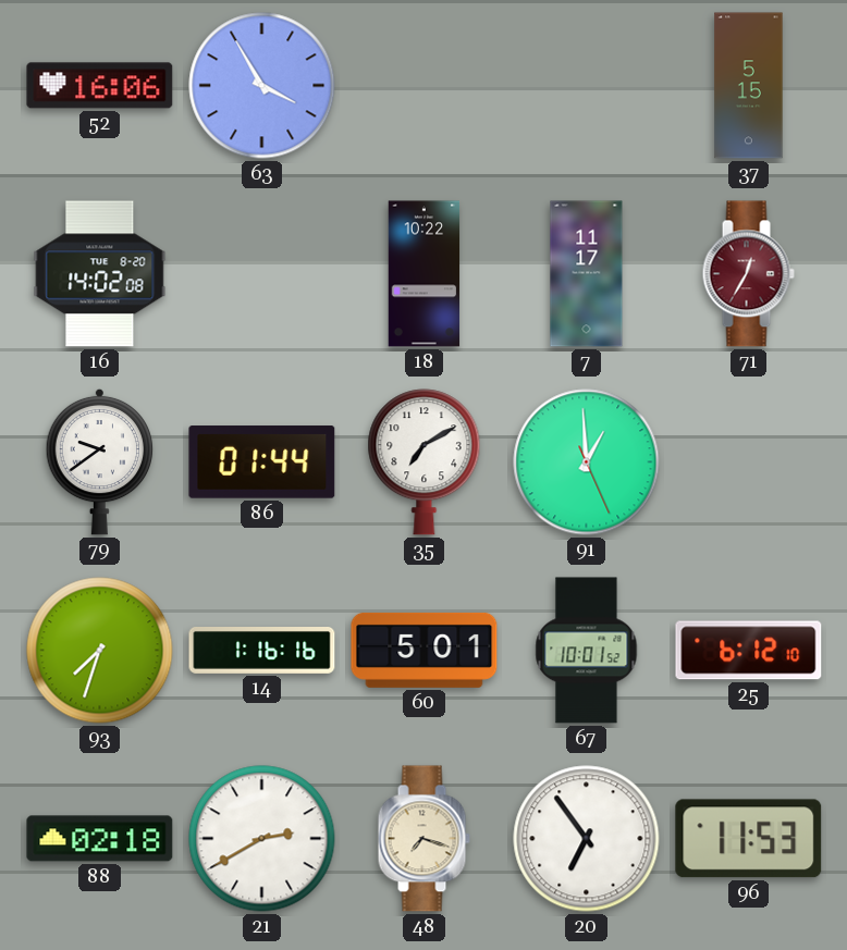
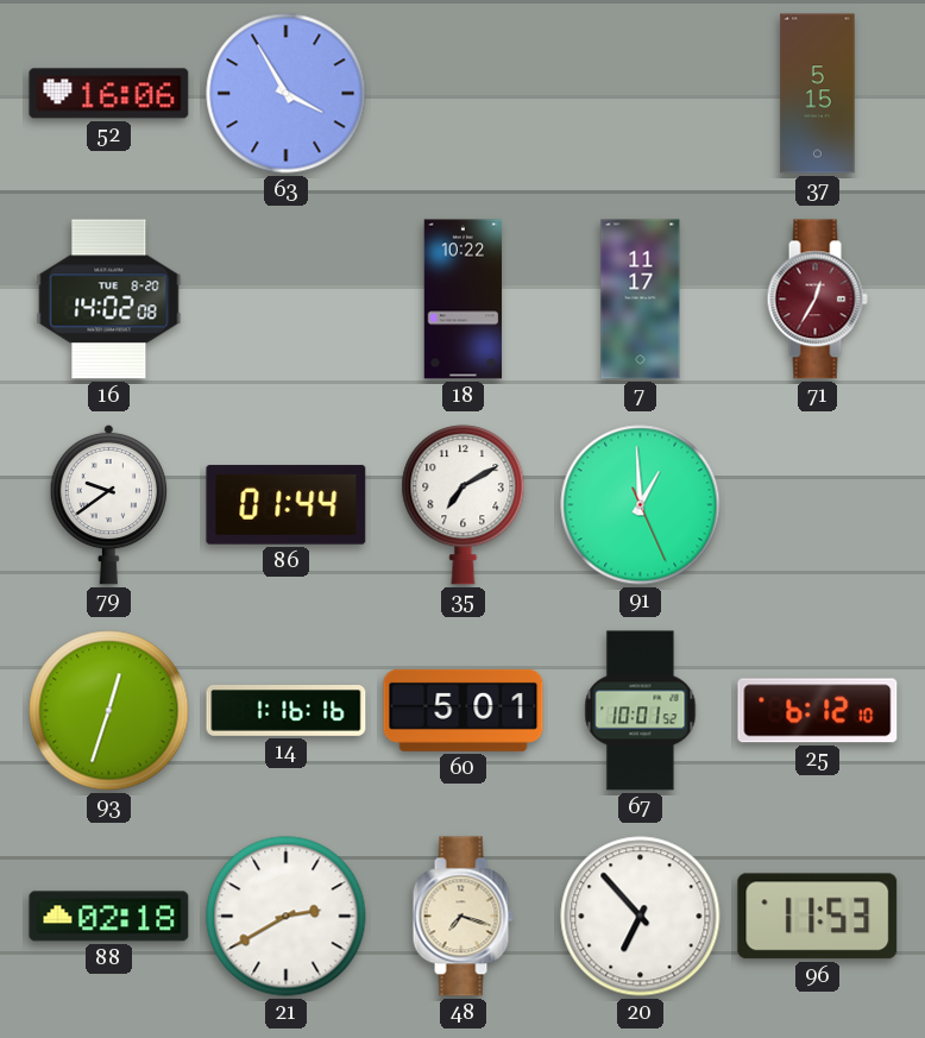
93: 7:33 -> 12:33 (109, 711)
20: 6:54 -> 6:53 (641, 917)
